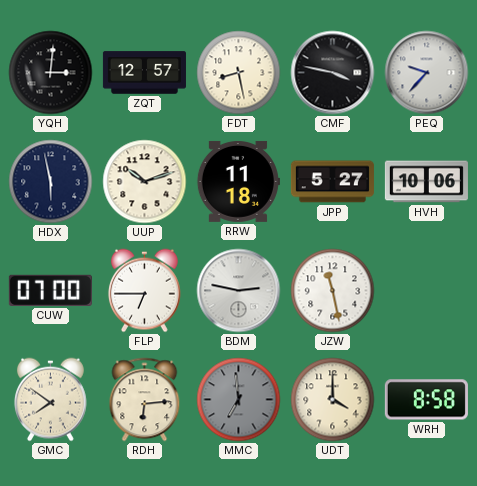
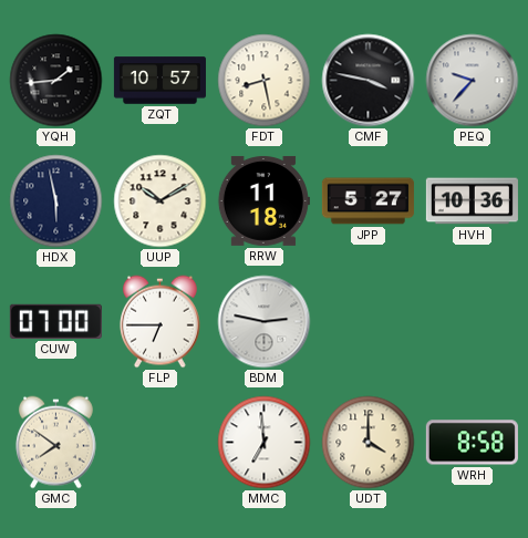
YQH: 3:01 -> 1:44 (56, 81)
ZQT: 12:57 -> 10:57 (159, 81)
UUP: 10:12 -> 10:10 (161, 201)
HVH: 10:06 -> 10:36 (472, 201)
JZW: 11:28 -> none (333, 291)
RDH: 6:14 -> none (145, 400)
MMC dial: grey -> white (265, 443)
